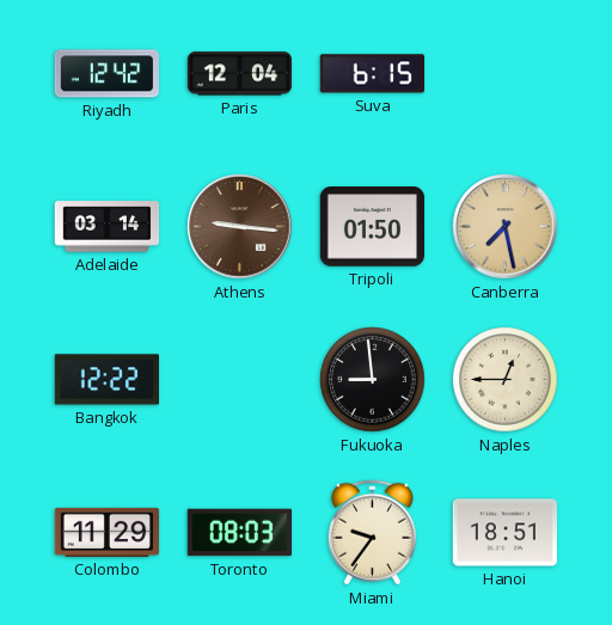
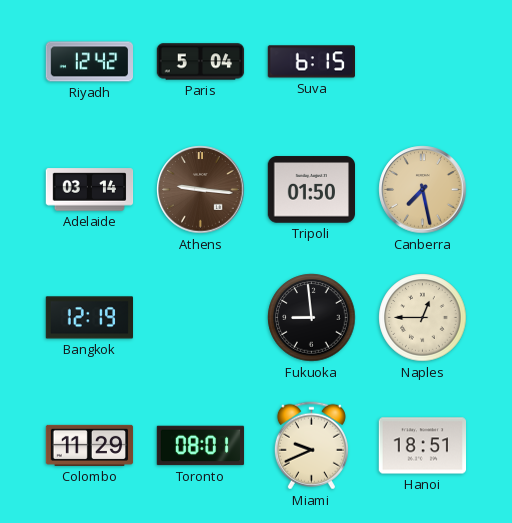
Paris: 12:04 -> 5:04 (201, 62)
Bangkok: 12:22 -> 12:19 (89, 318)
Toronto: 08:03 -> 08:01 (201, 446)
Miami: 9:36 -> 9:41 (311, 446)
